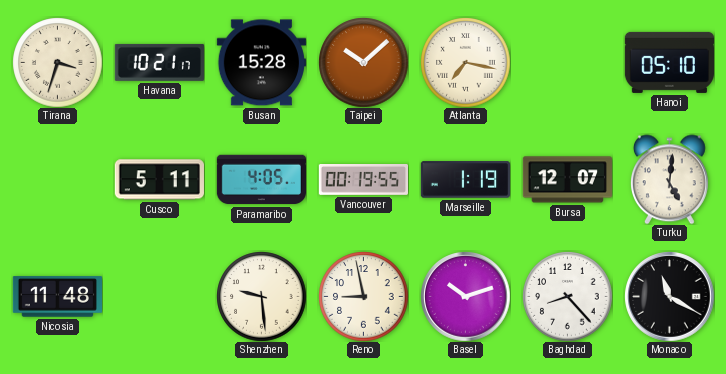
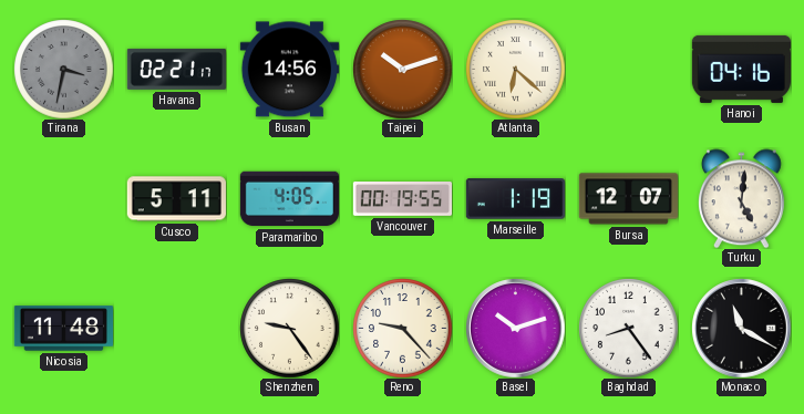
Tirana: 3:33 -> 3:32 (63, 69)
Tirana dial: cream -> grey (63, 69)
Havana: 10:21 -> 02:21 (176, 69)
Busan: 15:28 -> 14:56 (289, 70)
Taipei: 10:08 -> 10:12 (402, 69)
Atlanta: 7:17 -> 6:22 (515, 69)
Hanoi: 05:10 -> 04:16 (741, 69)
Shenzhen: 9:29 -> 9:24 (289, 328)
Reno: 8:58 -> 9:23 (402, 328)
Baghdad: 8:23 -> 8:24 (628, 328)
